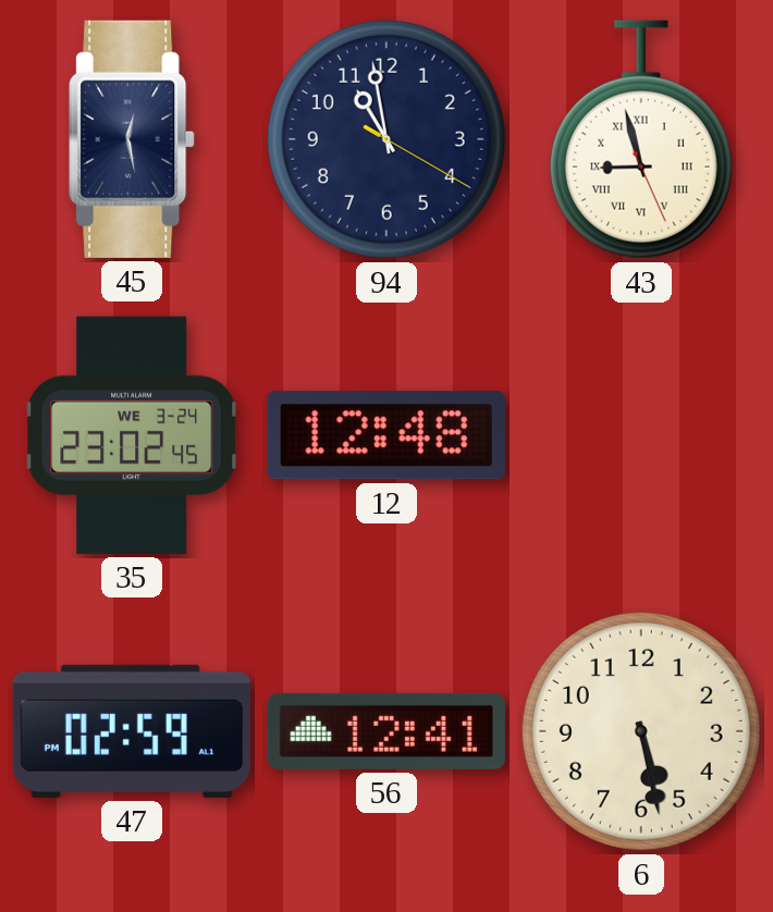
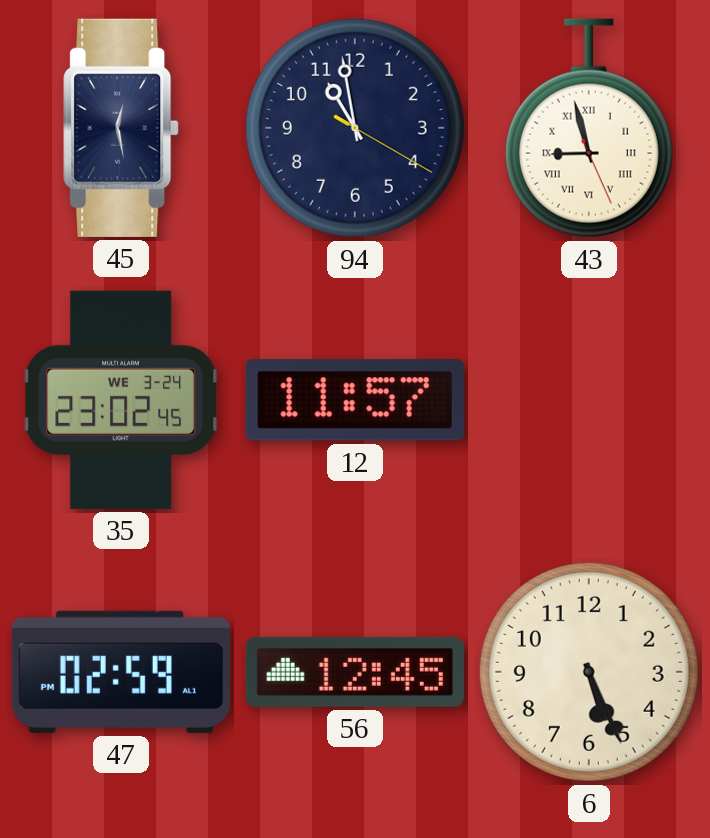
12: 12:48 -> 11:57 (355, 400)
56: 12:41 -> 12:45 (355, 672)
6: 5:28 -> 5:26 (589, 672)
